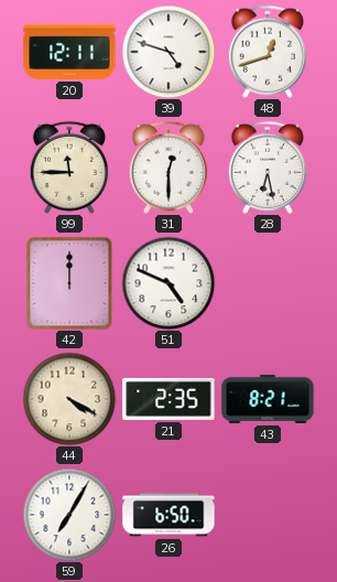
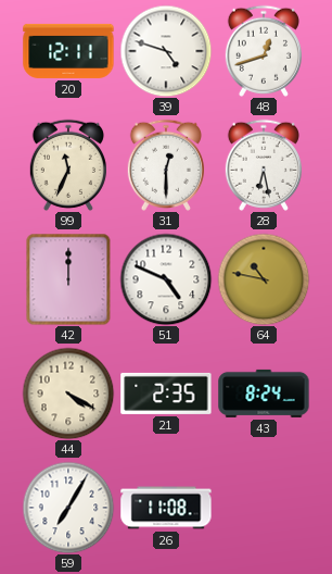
99: 11:45 -> 11:34 (68, 165)
64: none -> 10:47 (264, 279)
43: 8:21 -> 8:24 (264, 394)
26: 6:50 -> 11:08 (166, 508)
